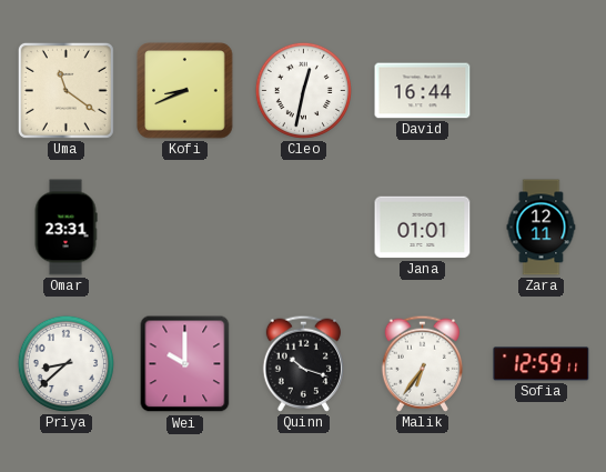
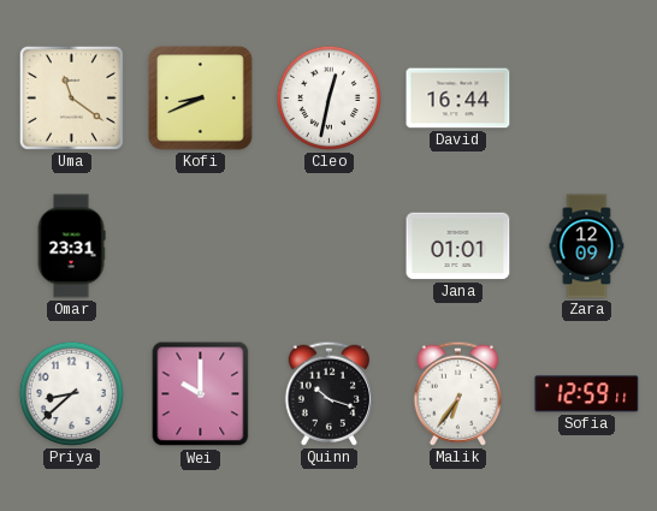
Zara: 12:11 -> 12:09 (587, 246)
